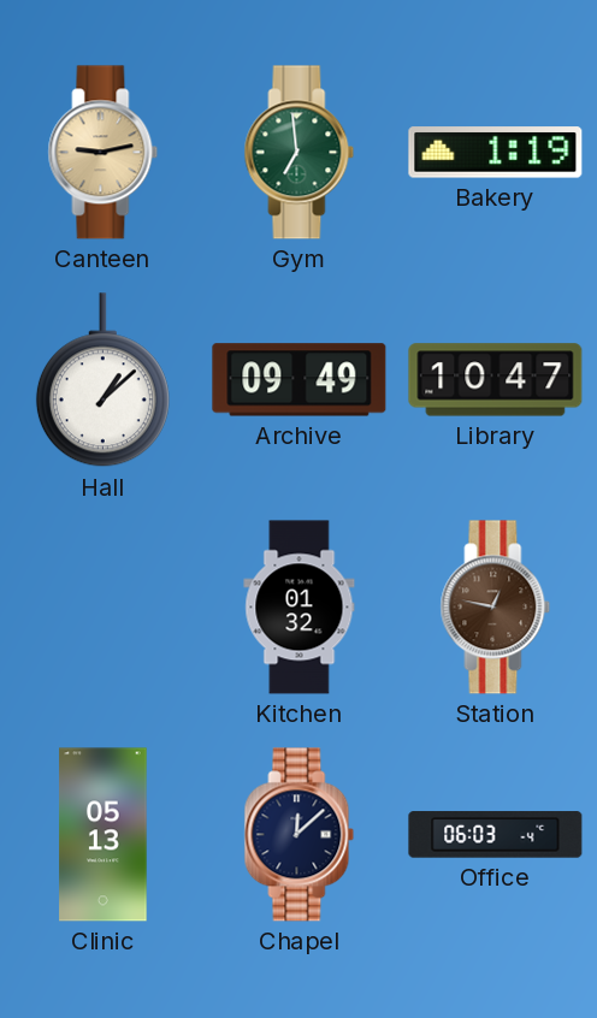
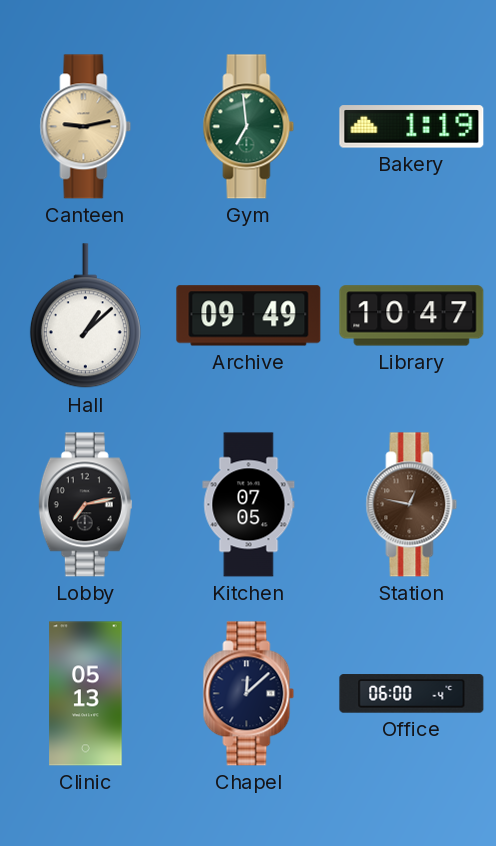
Lobby: none -> 7:13 (85, 505)
Kitchen: 01:32 -> 07:05 (249, 505)
Office: 06:03 -> 06:00 (412, 694)
